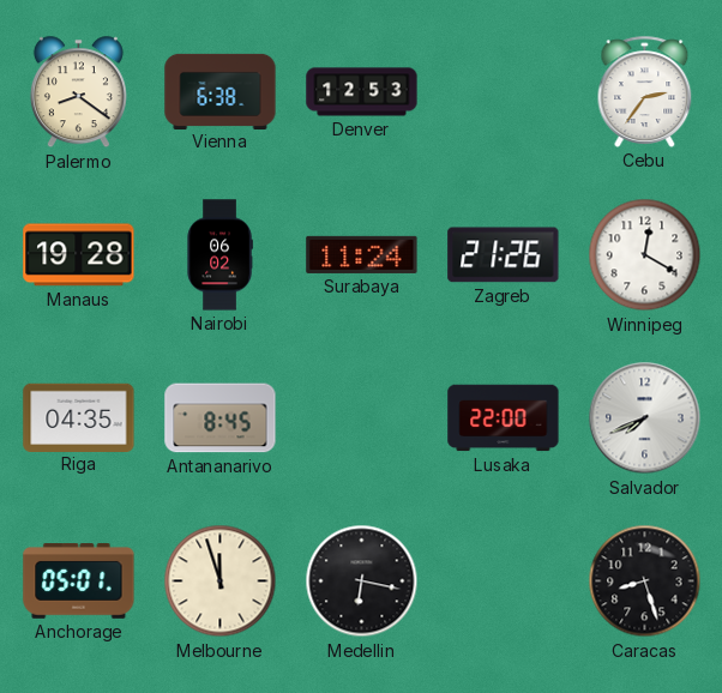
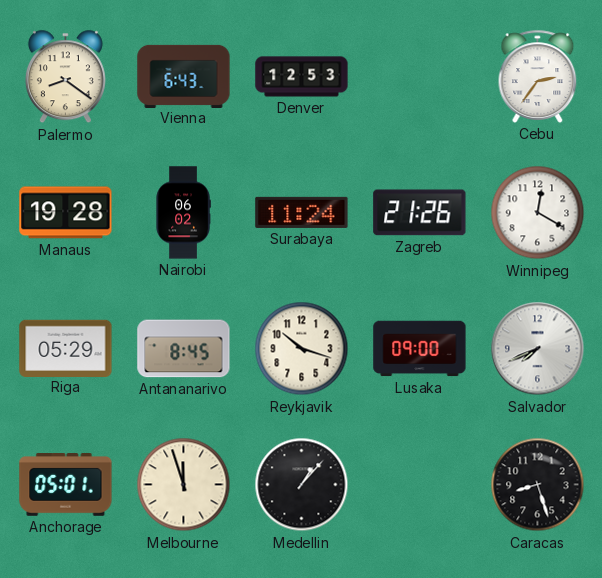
Vienna: 6:38 -> 6:43 (184, 76)
Riga: 04:35 -> 05:29 (66, 348)
Reykjavik: none -> 10:18 (302, 349)
Lusaka: 22:00 -> 09:00 (420, 349)
Medellin: 6:17 -> 1:07 (302, 485)
